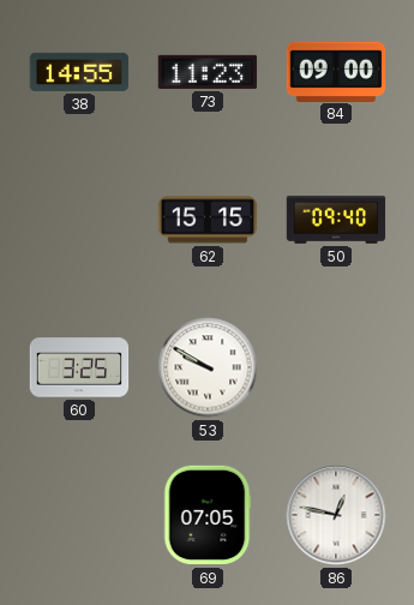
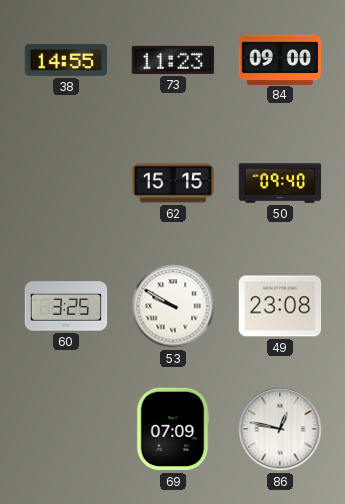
49: none -> 23:08 (280, 306)
69: 07:05 -> 07:09 (173, 429)
